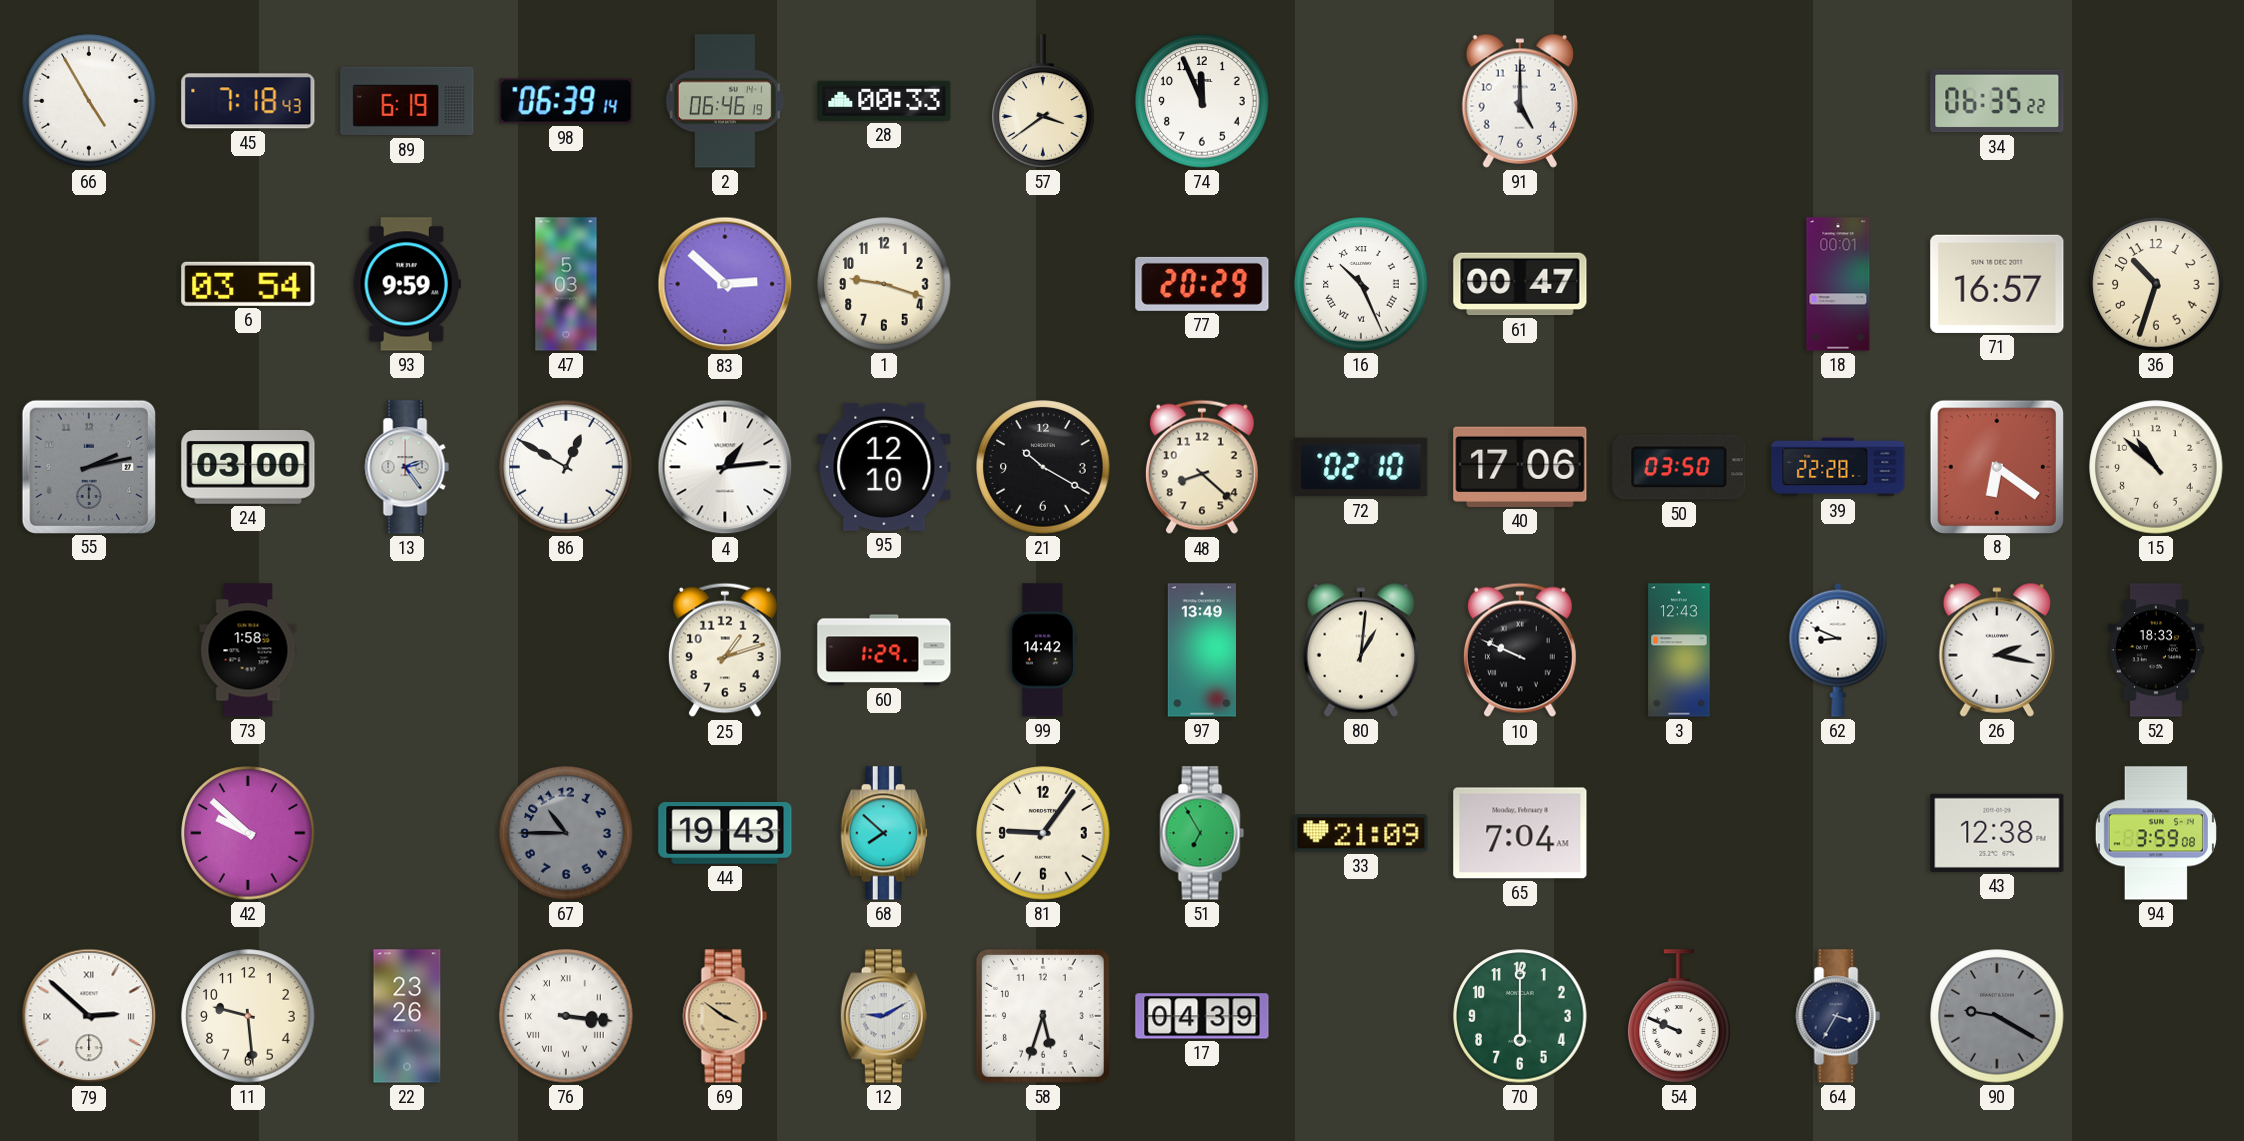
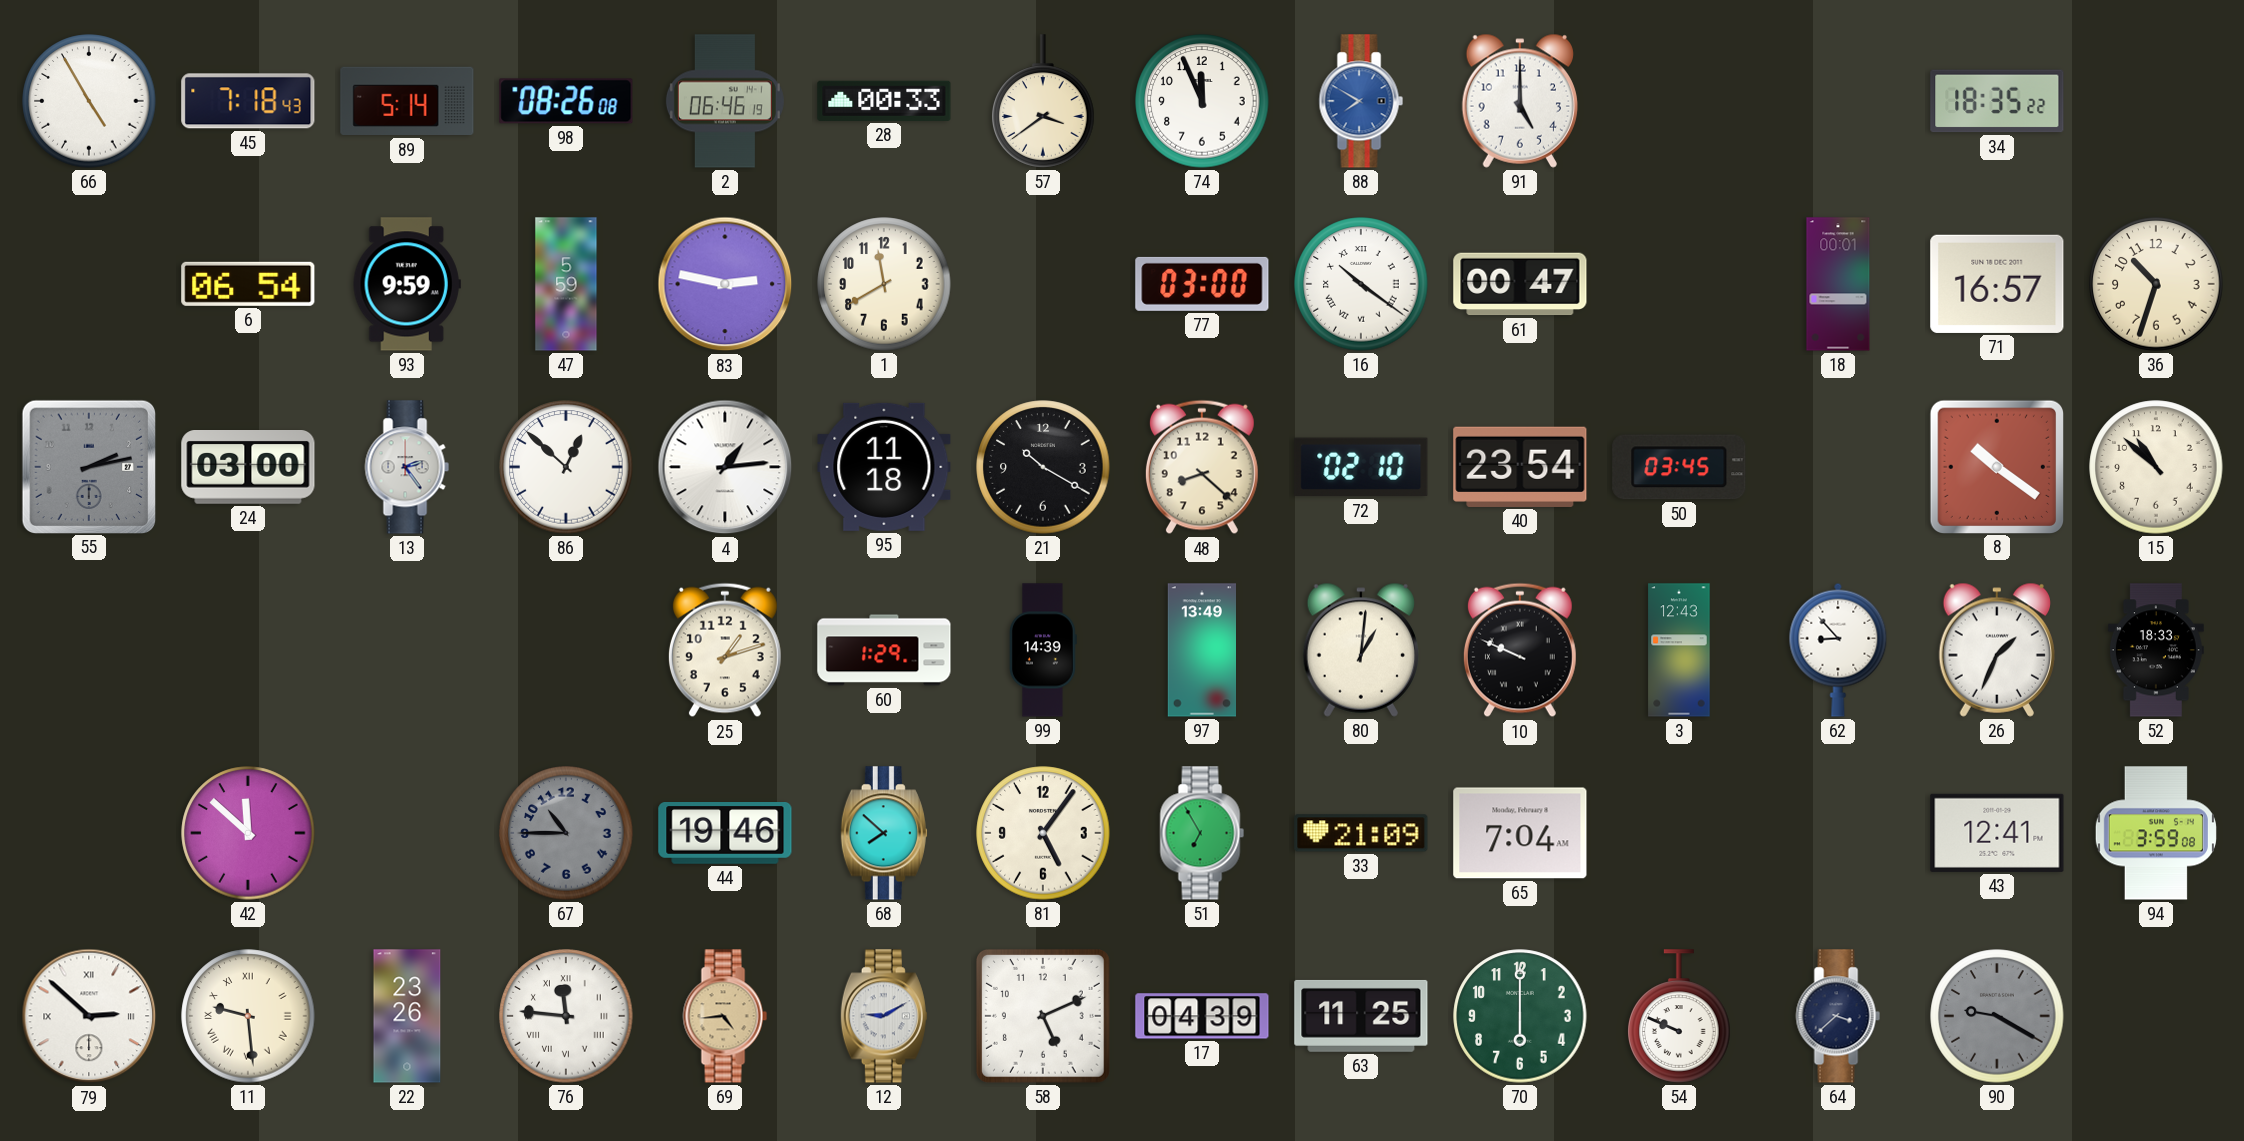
89: 6:19 -> 5:14 (407, 101)
98: 06:39 -> 08:26 (566, 101)
88: none -> 7:50 (1361, 101)
34: 06:35 -> 18:35 (1997, 101)
6: 03:54 -> 06:54 (248, 284)
47: 5:03 -> 5:59 (566, 284)
83: 2:52 -> 2:47 (725, 284)
1: 9:18 -> 11:40 (884, 284)
77: 20:29 -> 03:00 (1202, 284)
16: 10:26 -> 10:21 (1361, 284)
86: 12:50 -> 12:52 (566, 467)
95: 12:10 -> 11:18 (884, 467)
40: 17:06 -> 23:54 (1520, 467)
50: 03:50 -> 03:45 (1679, 467)
39: 22:28 -> none (1838, 467)
8: 6:21 -> 10:21 (1996, 466)
73: 1:58 -> none (248, 650)
99: 14:42 -> 14:39 (1043, 650)
62: 8:49 -> 8:53 (1838, 650)
26: 2:17 -> 1:34 (1996, 650)
42: 9:52 -> 11:52 (248, 833)
44: 19:43 -> 19:46 (725, 834)
81: 9:06 -> 5:06 (1043, 833)
43: 12:38 -> 12:41 (1997, 833)
11 numerals: Arabic -> Roman (248, 1016)
76: 3:16 -> 11:46 (566, 1016)
69: 3:51 -> 4:44 (725, 1016)
58: 5:33 -> 5:11 (1043, 1016)
63: none -> 11:25 (1361, 1016)
64: 3:35 -> 3:38 (1838, 1016)
